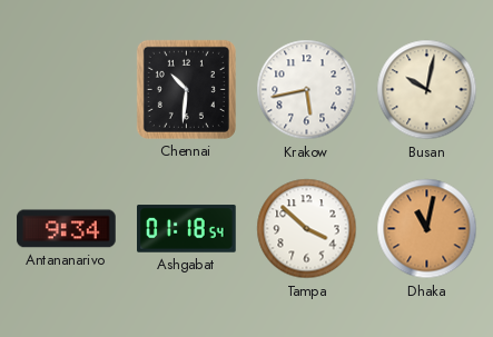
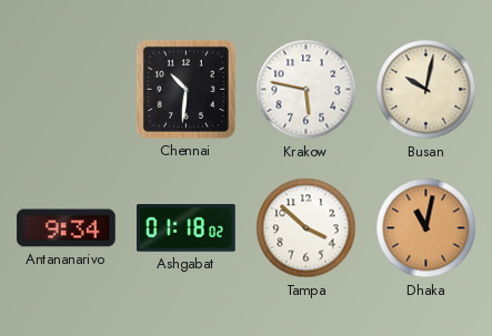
Krakow: 5:43 -> 5:47 (307, 90)
Ashgabat: 01:18:54 -> 01:18:02 (187, 228)
